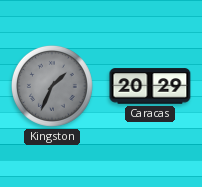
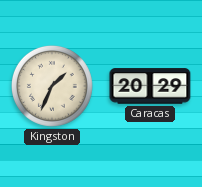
Kingston dial: grey -> cream (52, 86)
